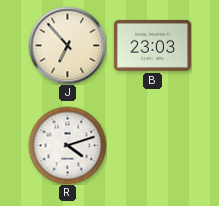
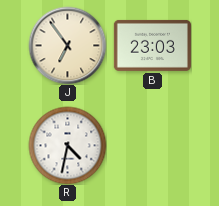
J: 6:53 -> 6:54 (67, 45)
R: 4:12 -> 4:32 (67, 145)
